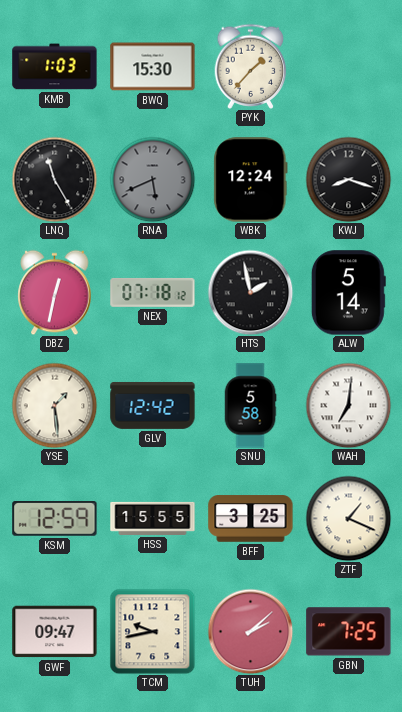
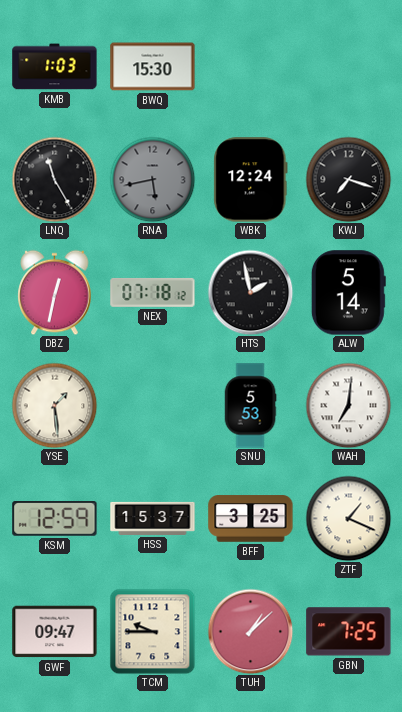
PYK: 1:37 -> none (251, 66)
RNA: 5:41 -> 5:43 (152, 179)
KWJ: 8:18 -> 7:18 (348, 179)
GLV: 12:42 -> none (153, 405)
SNU: 5:58 -> 5:53 (250, 406)
HSS: 15:55 -> 15:37 (153, 518)
TCM: 9:43 -> 9:45 (152, 631)
TUH: 2:08 -> 1:08 (250, 631)
